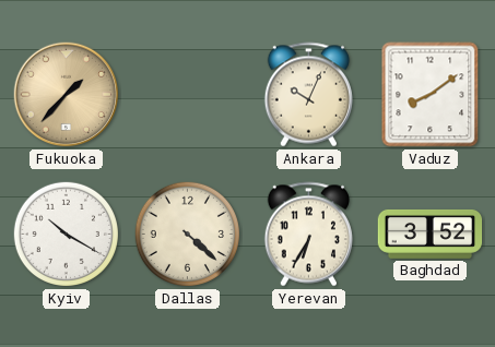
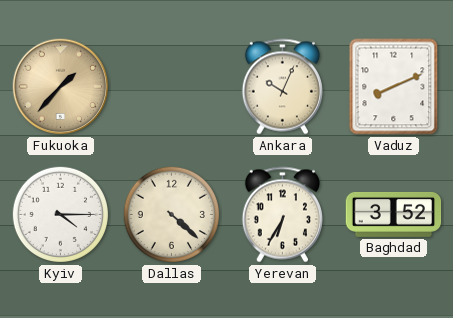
Vaduz: 8:09 -> 8:11 (394, 87)
Kyiv: 10:20 -> 4:15 (60, 214)
